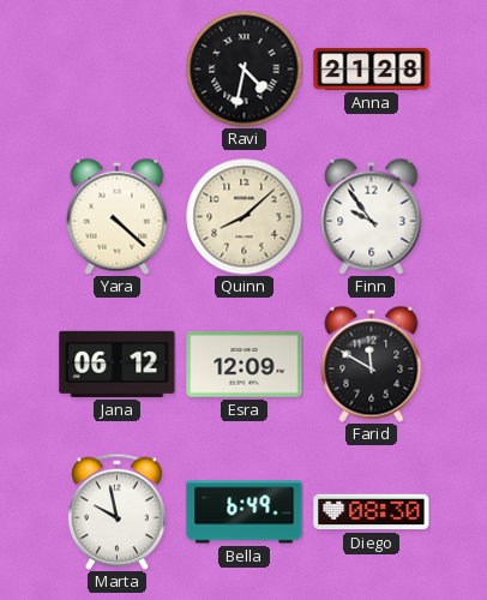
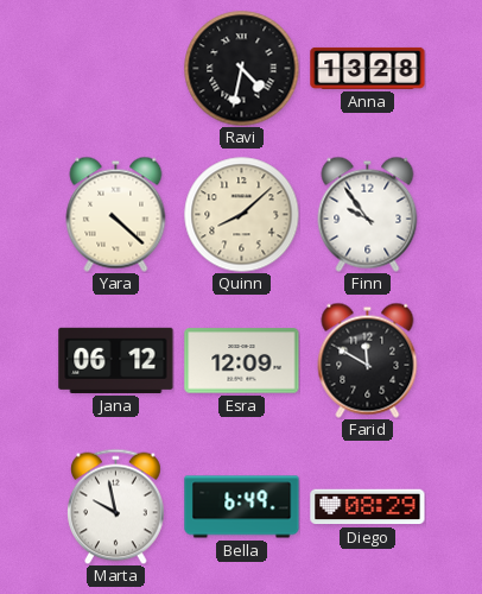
Anna: 21:28 -> 13:28 (368, 68)
Diego: 08:30 -> 08:29 (368, 507)
